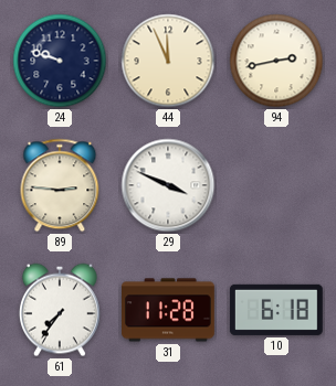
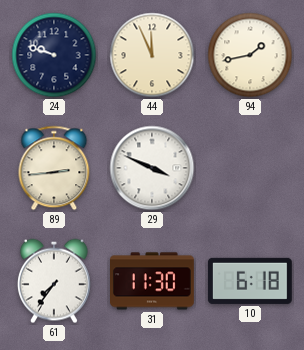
94: 2:43 -> 1:43 (250, 55)
89: 2:46 -> 2:44 (54, 168)
31: 11:28 -> 11:30 (153, 281)
